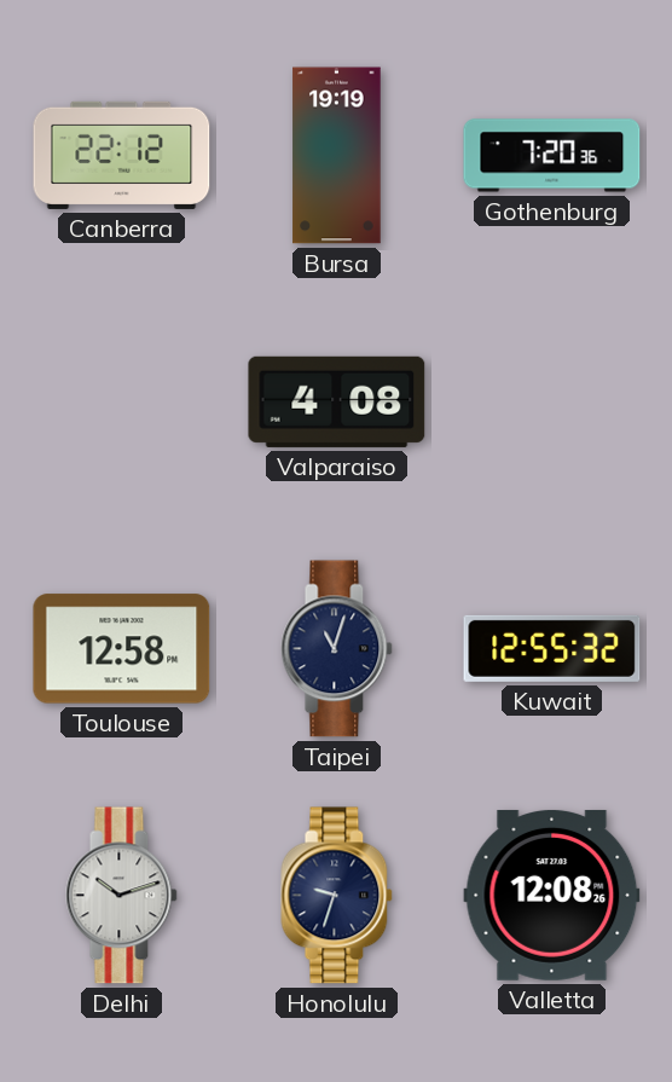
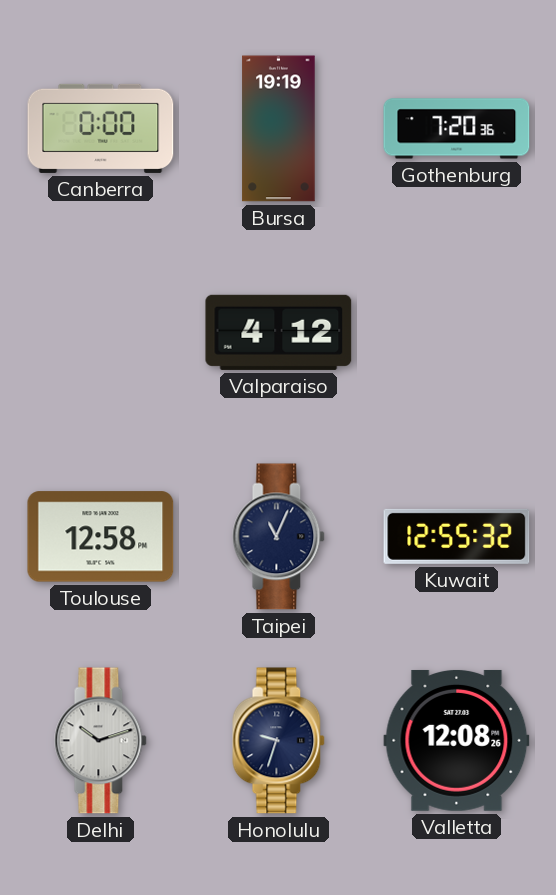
Canberra: 22:12 -> 0:00 (101, 128)
Valparaiso: 4:08 -> 4:12 (279, 332)
Taipei: 11:03 -> 11:04 (279, 537)
